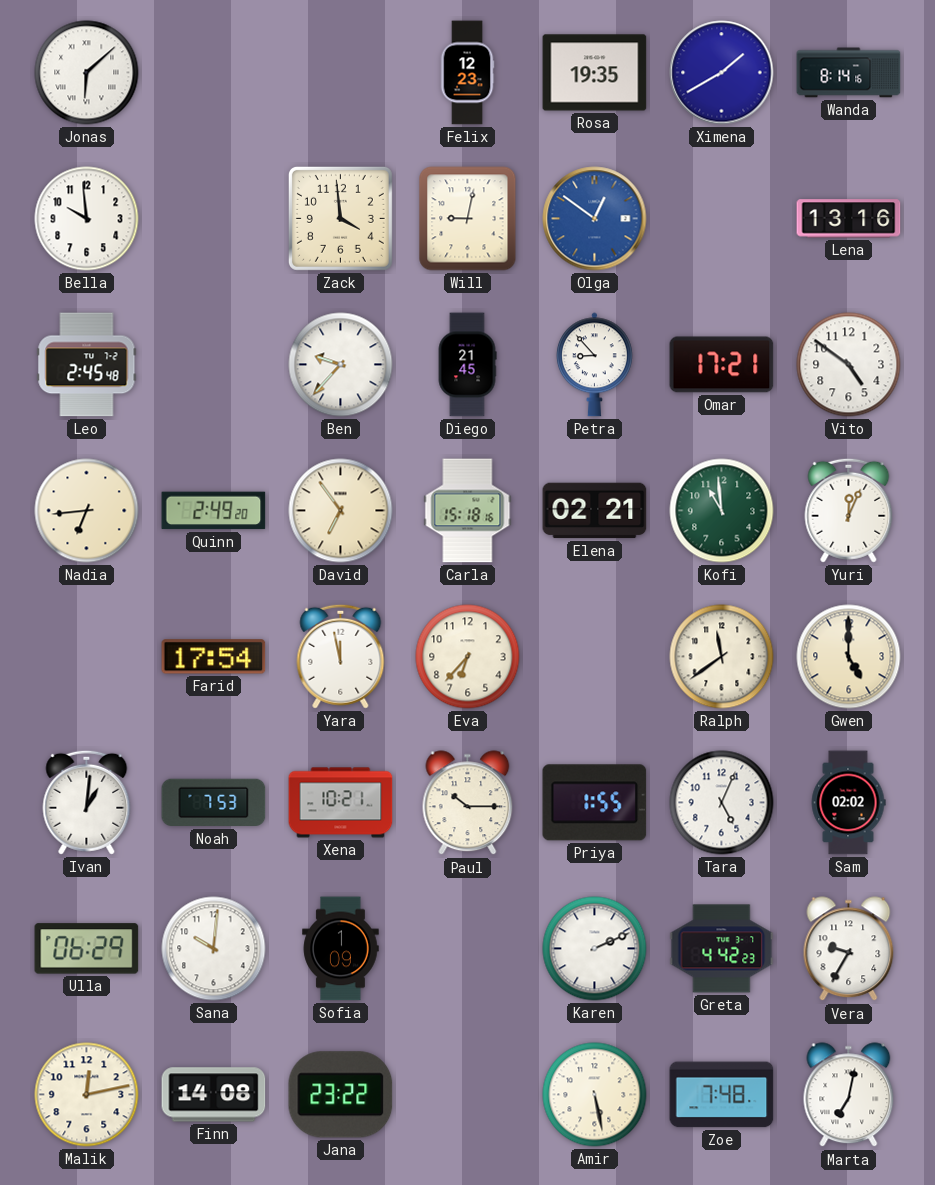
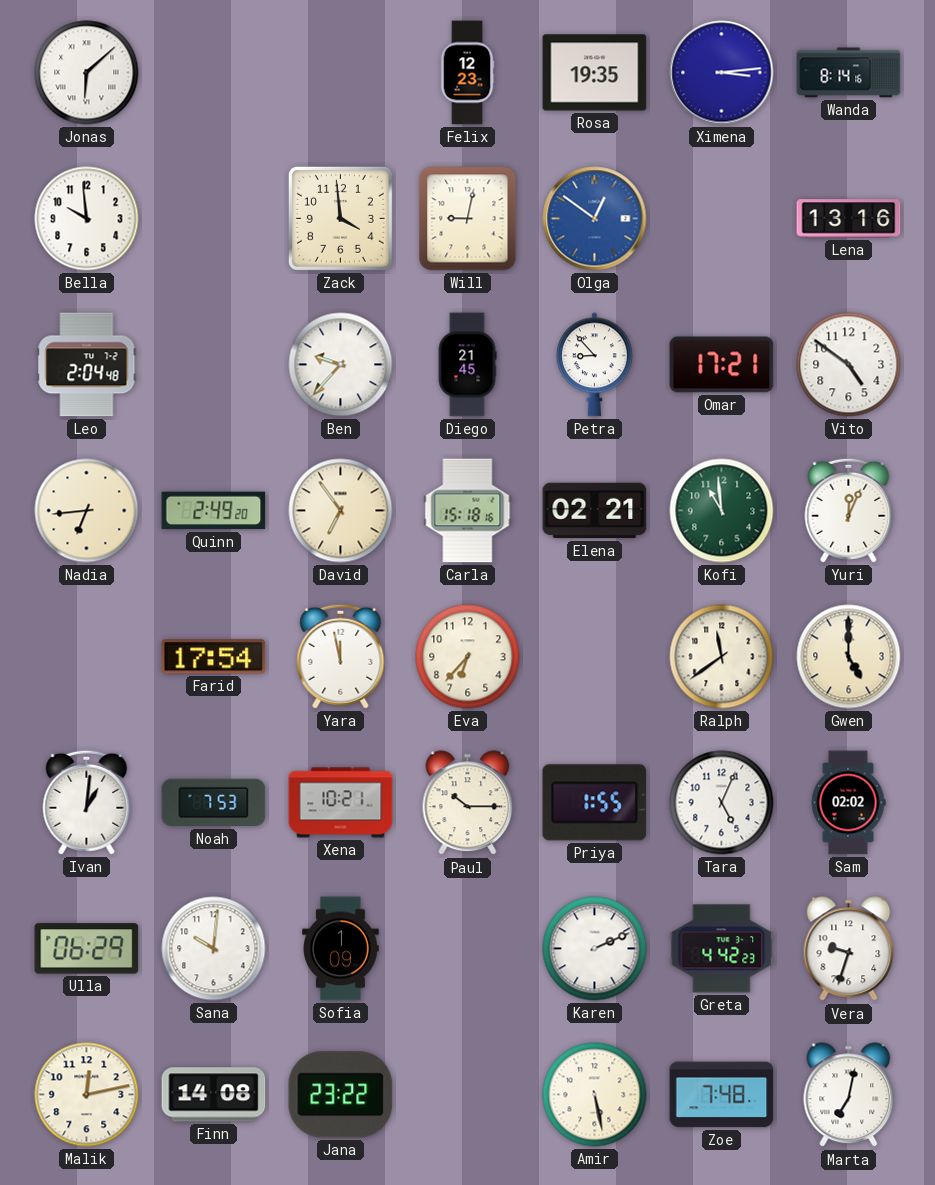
Ximena: 1:40 -> 3:14 (722, 73)
Leo: 2:45 -> 2:04 (87, 365)
Vera: 9:35 -> 9:33 (849, 949)
